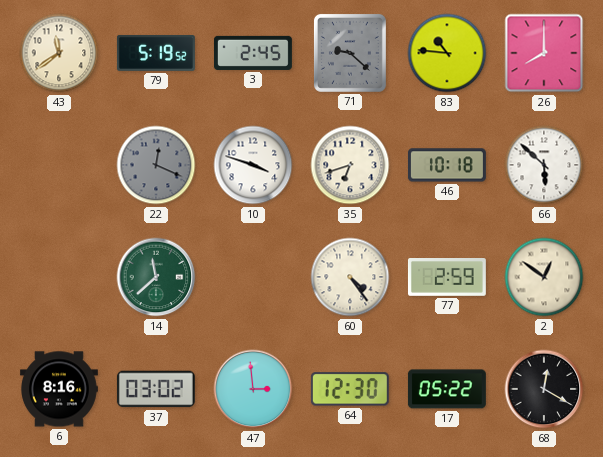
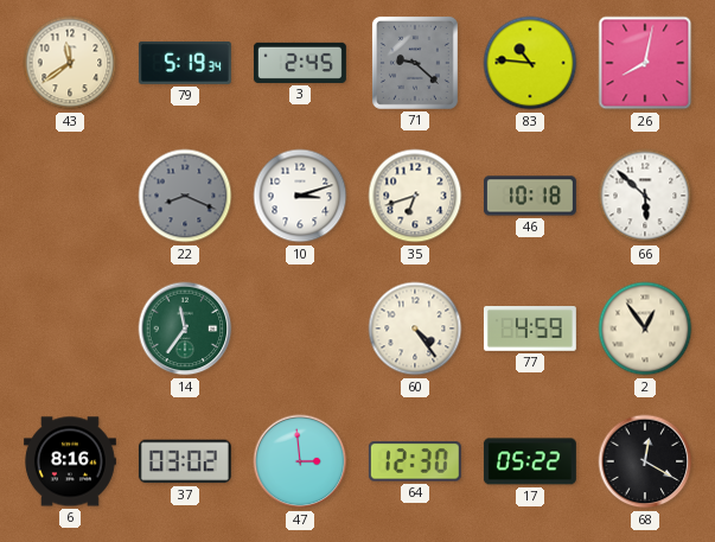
79: 5:19:52 -> 5:19:34 (185, 63)
26: 8:00 -> 8:02 (645, 63)
22: 12:19 -> 8:19 (185, 196)
10: 3:48 -> 3:12 (300, 196)
14: 11:38 -> 11:36 (185, 329)
77: 2:59 -> 4:59 (530, 330)
2: 12:51 -> 12:54 (645, 329)
